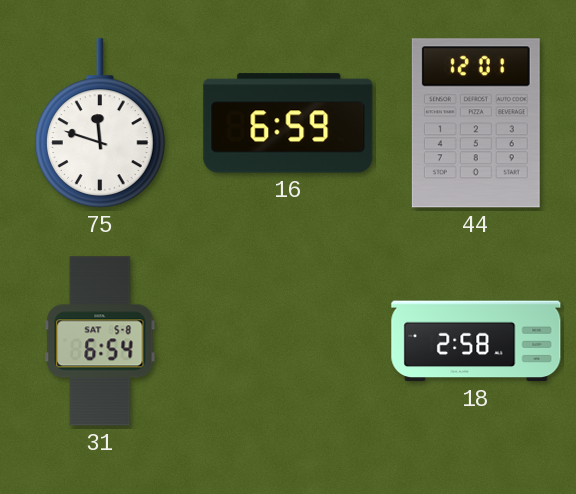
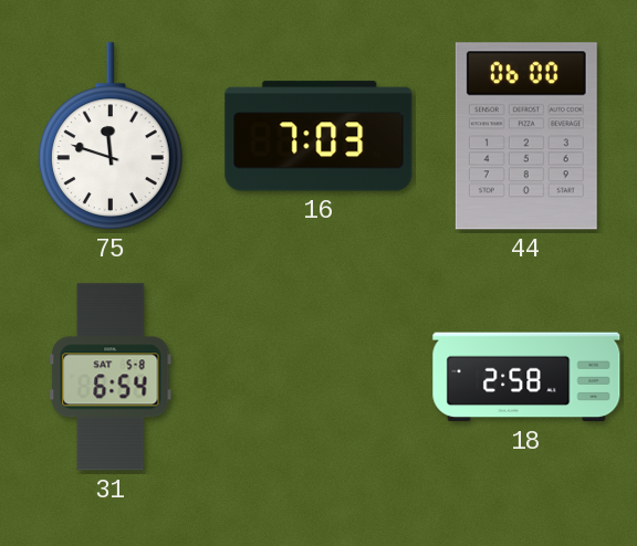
16: 6:59 -> 7:03 (318, 136)
44: 12:01 -> 06:00 (526, 136)
